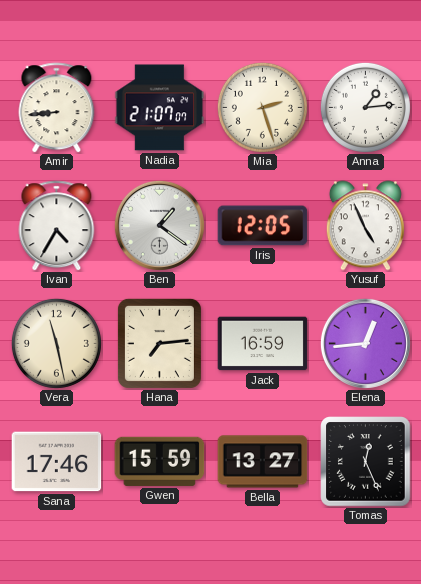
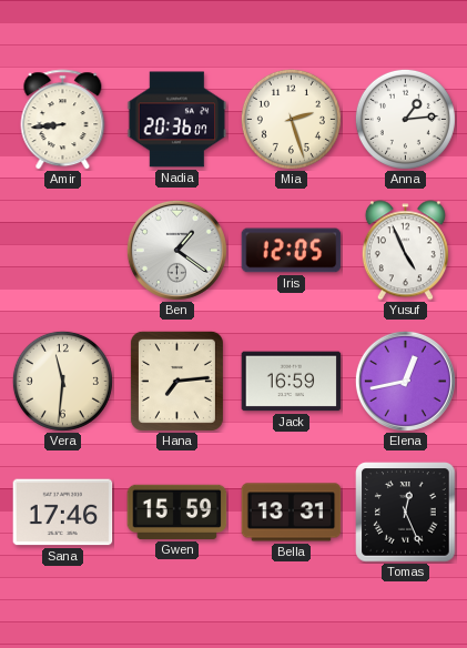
Nadia: 21:07 -> 20:36 (177, 120)
Ivan: 4:35 -> none (57, 226)
Vera: 11:28 -> 11:31 (62, 381)
Elena: 12:44 -> 12:43 (405, 381)
Bella: 13:27 -> 13:31 (292, 513)
